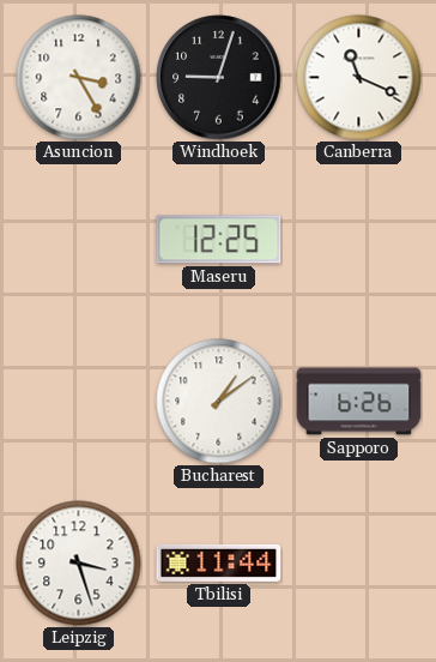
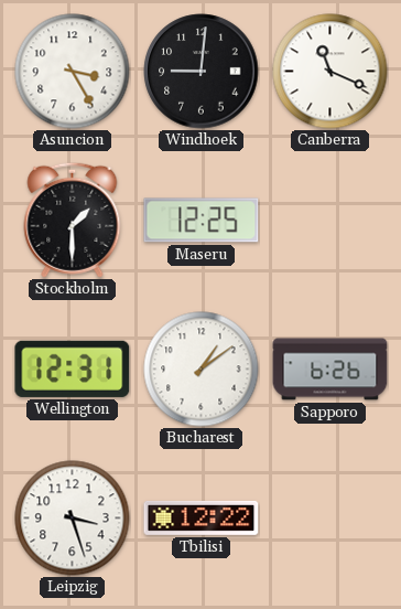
Windhoek: 9:03 -> 9:01 (202, 72)
Stockholm: none -> 1:30 (73, 220)
Wellington: none -> 12:31 (73, 368)
Tbilisi: 11:44 -> 12:22 (202, 517)
